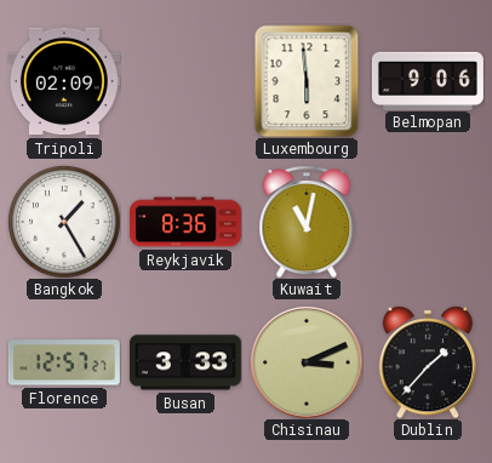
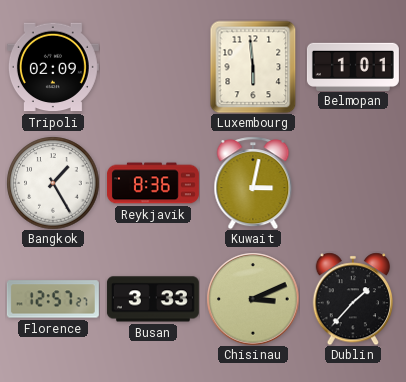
Belmopan: 9:06 -> 1:01 (353, 66)
Kuwait: 11:02 -> 3:02 (253, 183)
